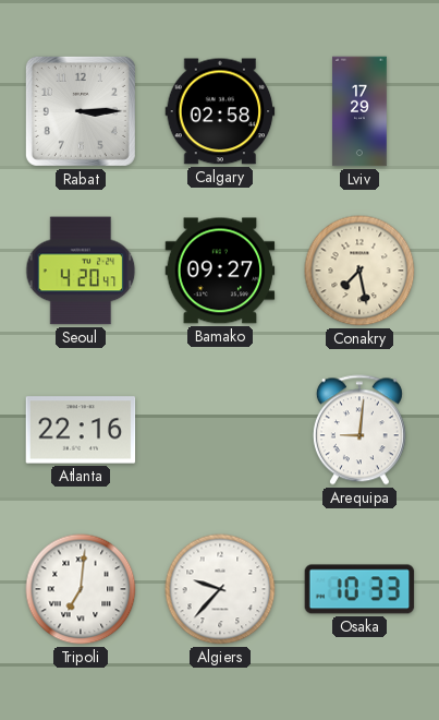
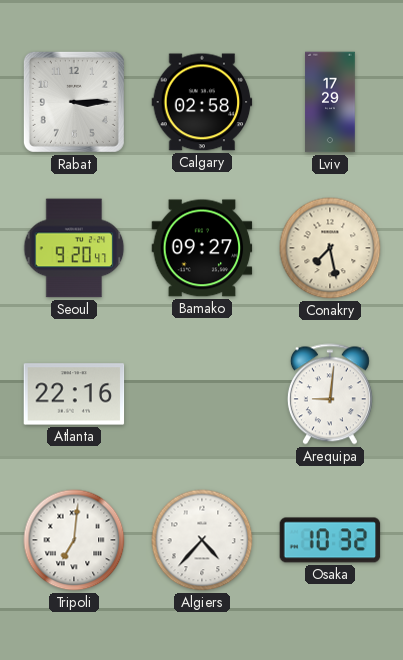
Seoul: 4:20 -> 9:20 (74, 248)
Algiers: 9:37 -> 4:37 (202, 540)
Osaka: 10:33 -> 10:32 (330, 540)
